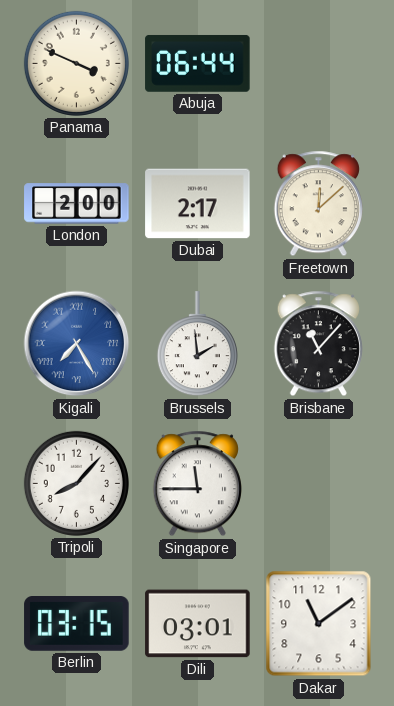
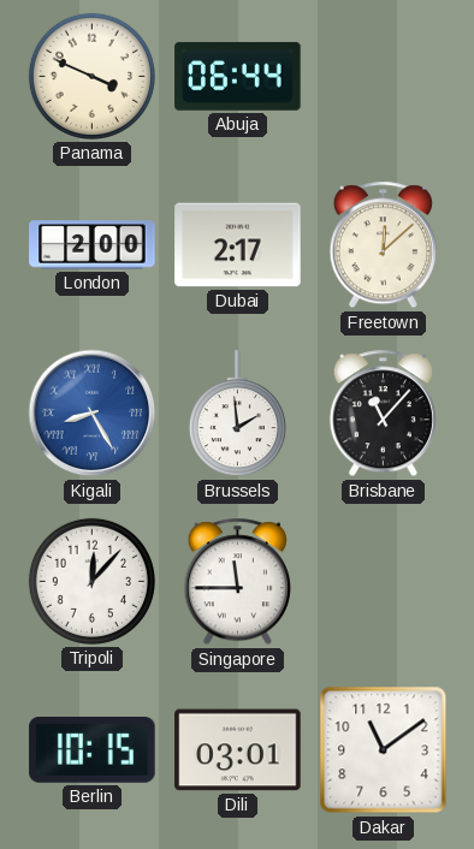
Kigali: 7:25 -> 8:25 (93, 414)
Tripoli: 8:07 -> 12:07 (91, 581)
Berlin: 03:15 -> 10:15 (93, 750)
